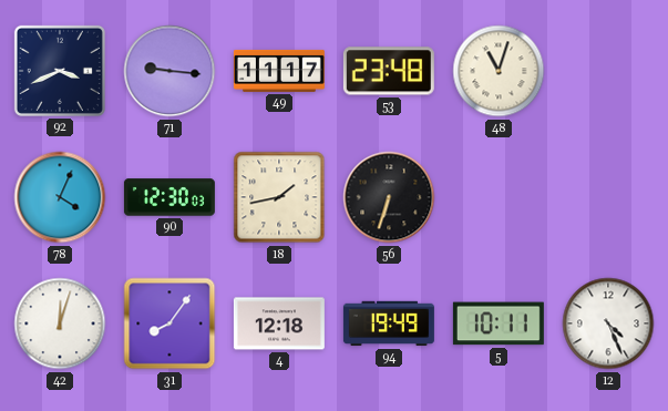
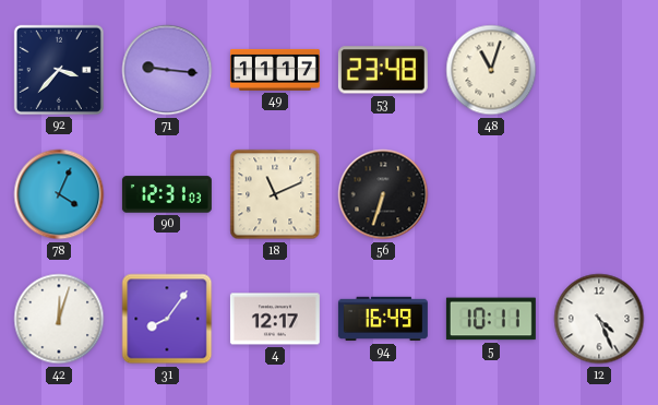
92: 3:41 -> 3:37 (59, 70)
90: 12:30 -> 12:31 (167, 194)
18: 1:43 -> 11:11 (275, 194)
4: 12:18 -> 12:17 (275, 319)
94: 19:49 -> 16:49 (383, 319)
